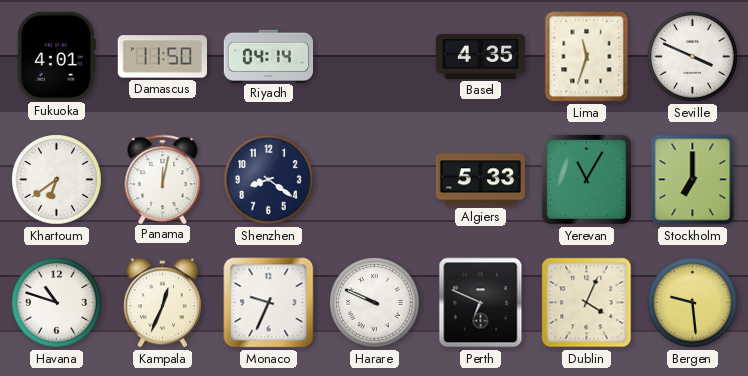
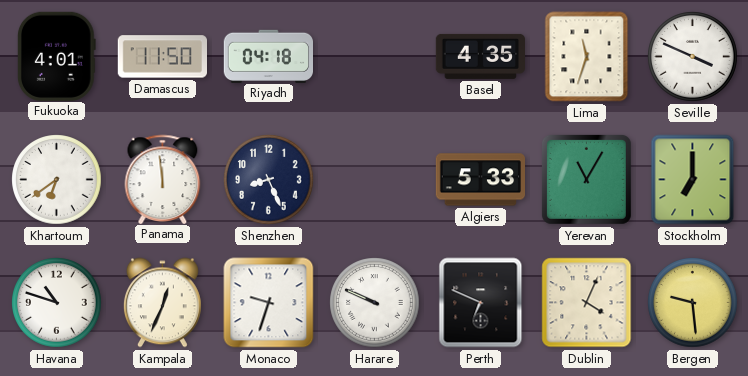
Riyadh: 04:14 -> 04:18 (268, 56)
Panama: 12:02 -> 11:59 (163, 179)
Shenzhen: 8:21 -> 8:26 (269, 180)
Monaco: 9:34 -> 9:33 (269, 303)
